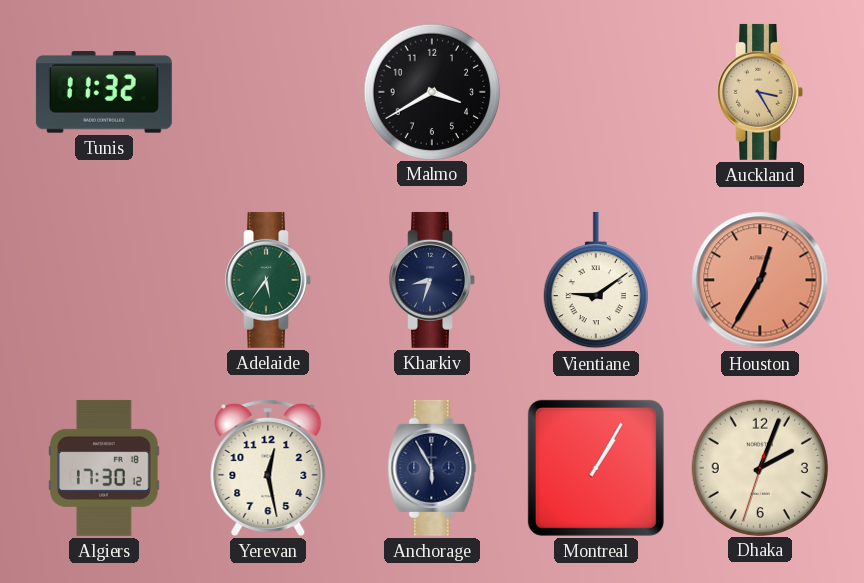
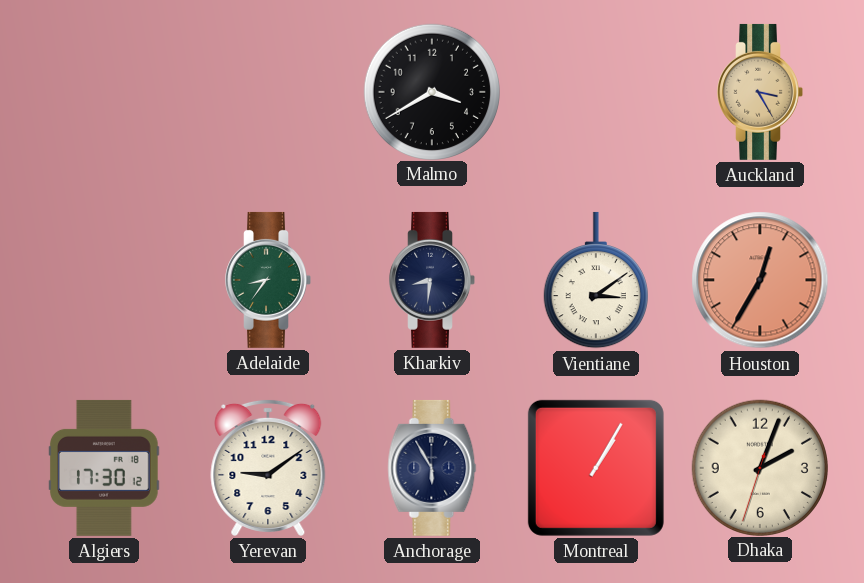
Tunis: 11:32 -> none (104, 92)
Adelaide: 5:36 -> 8:36 (268, 280)
Kharkiv: 8:33 -> 8:31 (432, 280)
Vientiane: 9:09 -> 3:09 (596, 280)
Yerevan: 12:28 -> 9:09 (268, 467)
